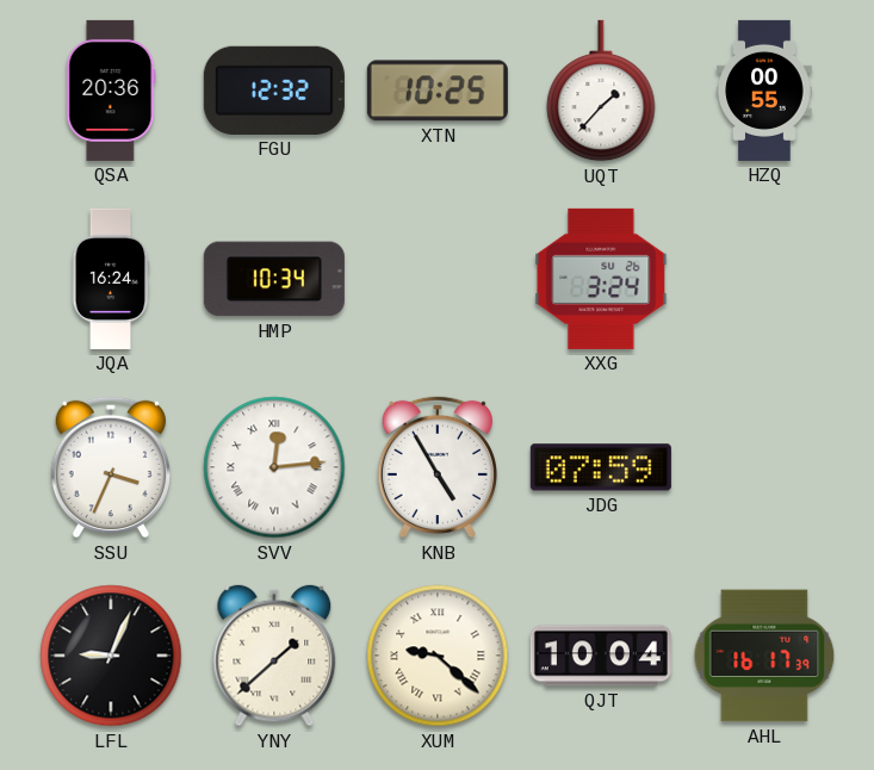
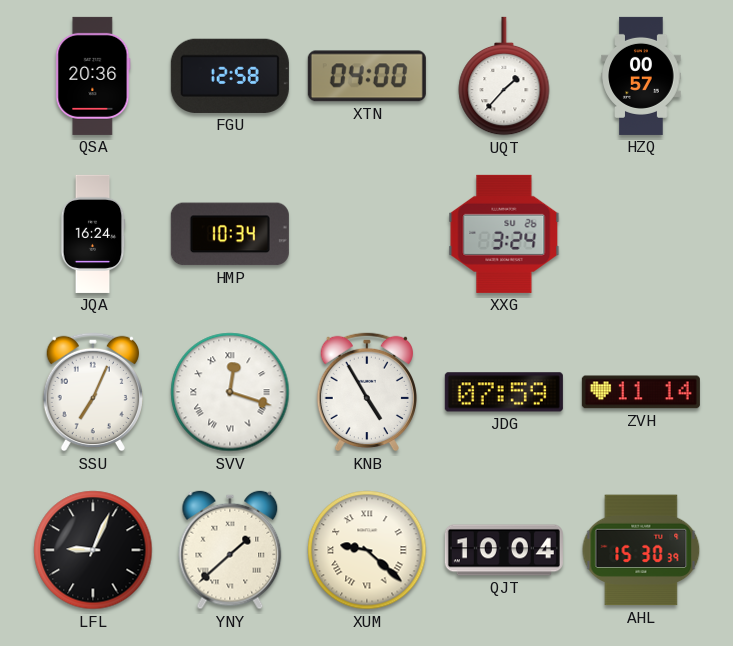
FGU: 12:32 -> 12:58 (230, 76)
XTN: 10:25 -> 04:00 (367, 76)
HZQ: 00:55 -> 00:57 (641, 76)
SSU: 3:34 -> 7:04 (93, 392)
SVV: 12:14 -> 12:18 (230, 392)
ZVH: none -> 11:14 (641, 392)
AHL: 16:17 -> 15:30 (641, 550)
